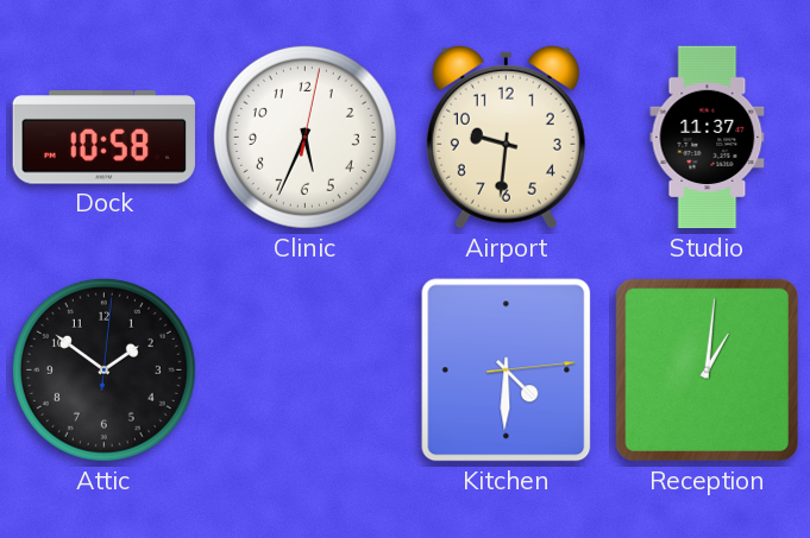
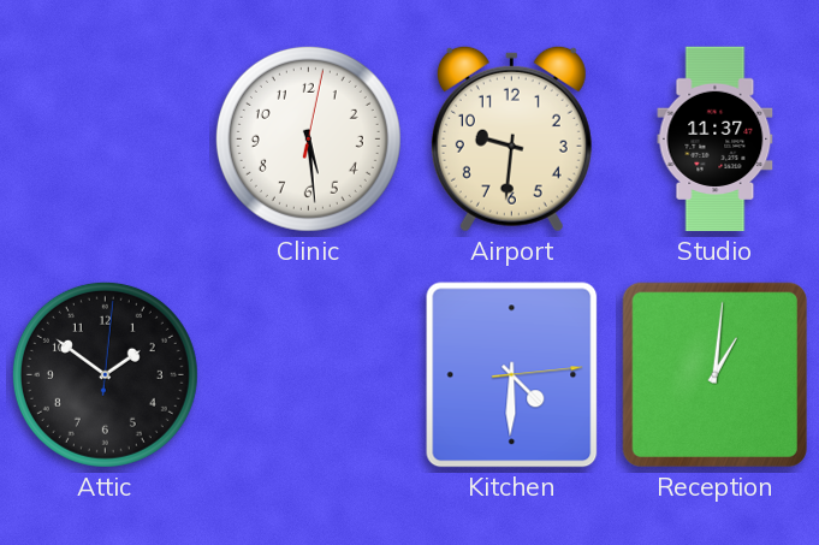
Dock: 10:58 -> none (103, 138)
Clinic: 5:34 -> 5:29 (308, 138)
